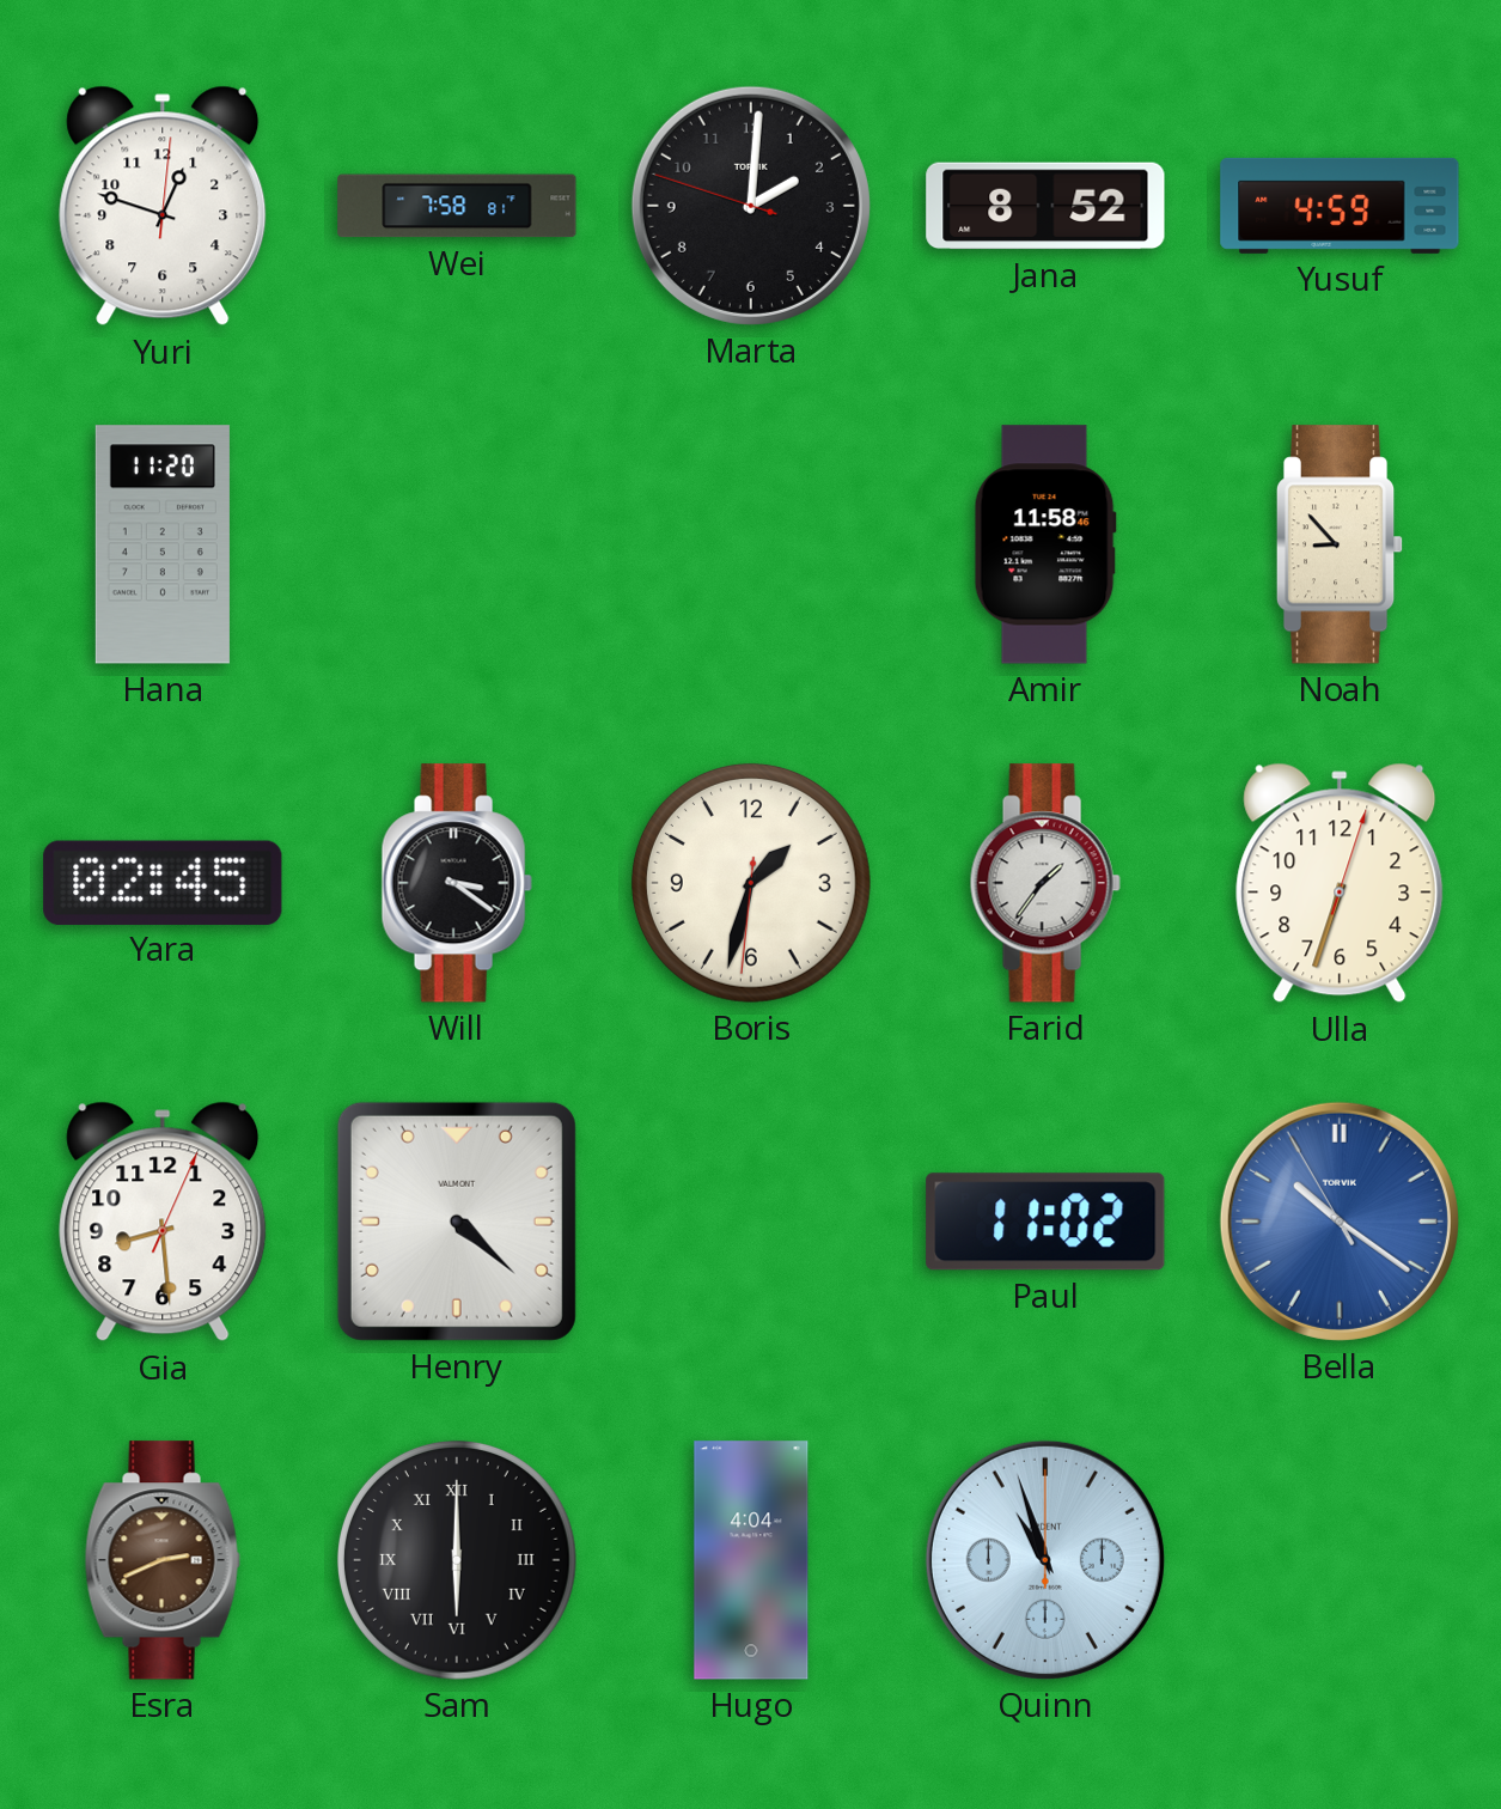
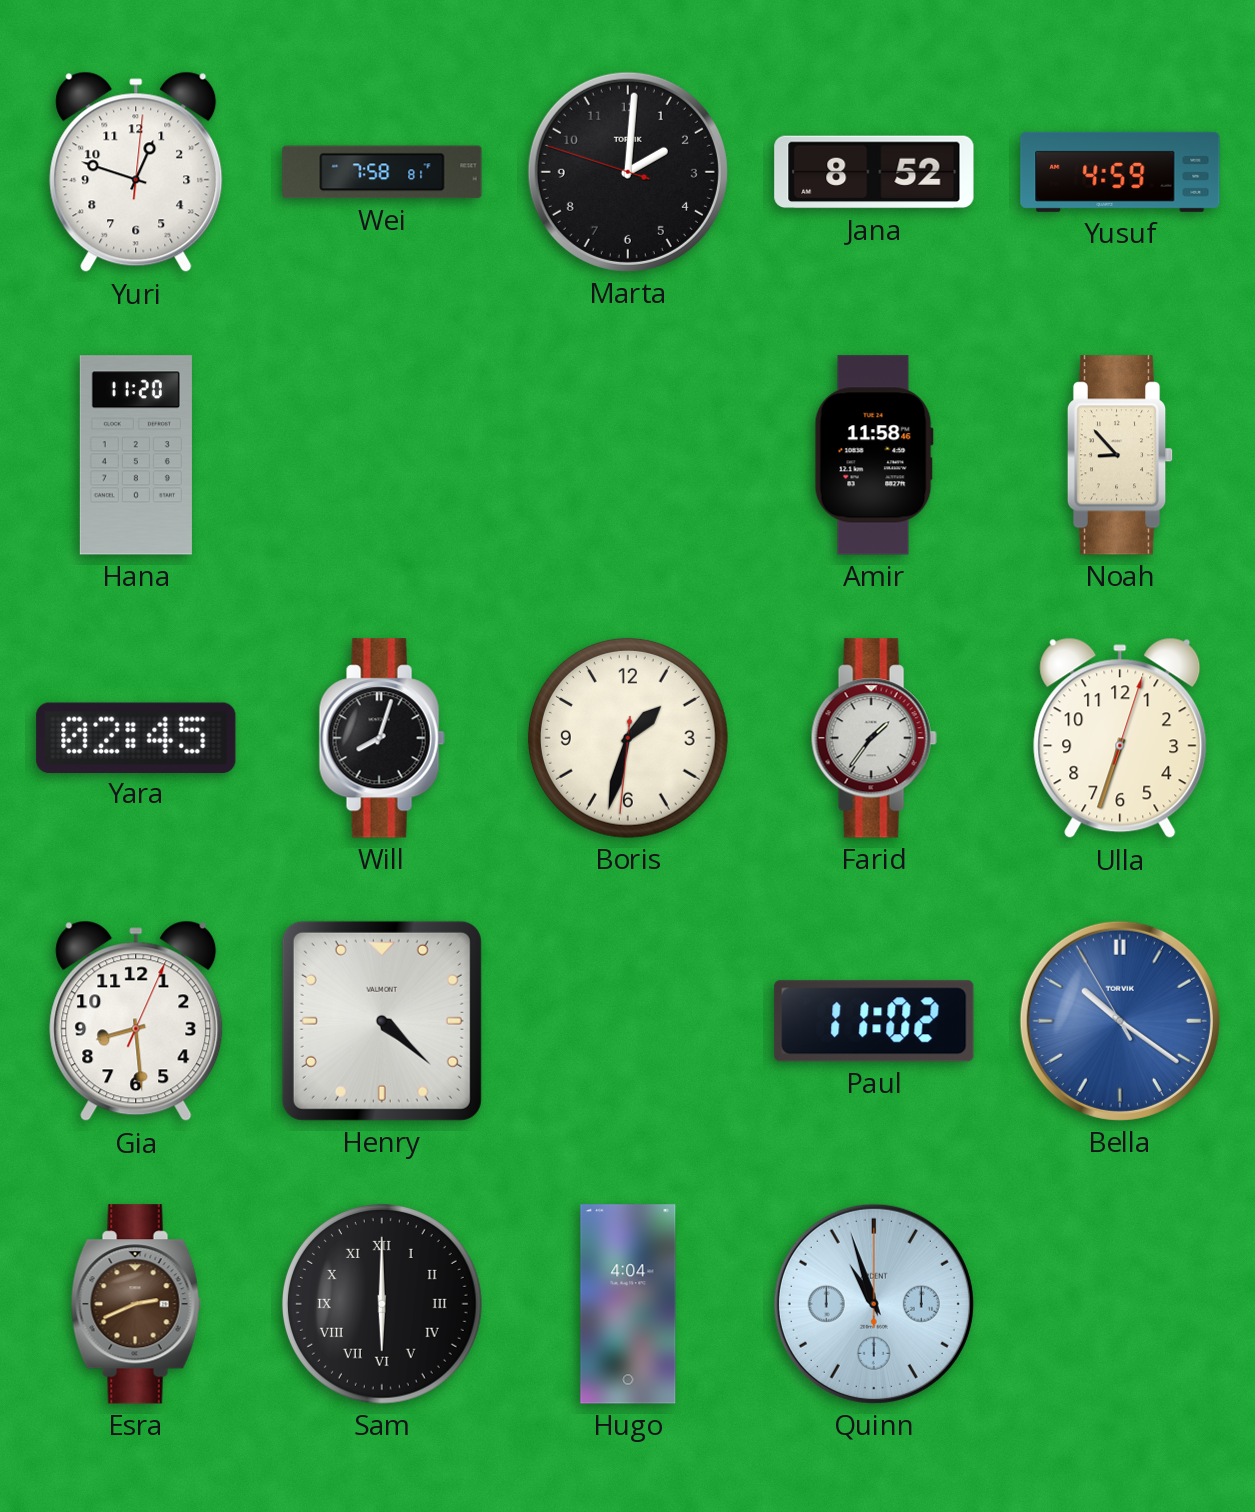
Will: 3:21 -> 8:03 (382, 738)
